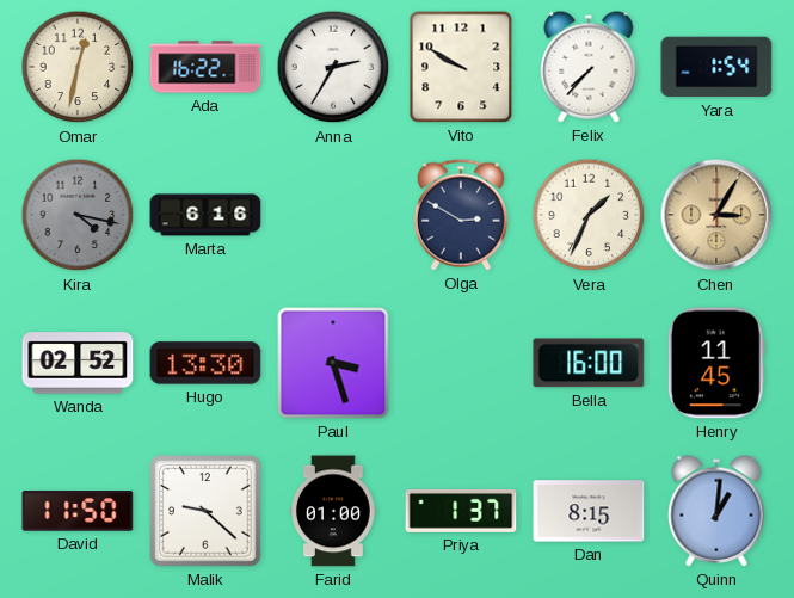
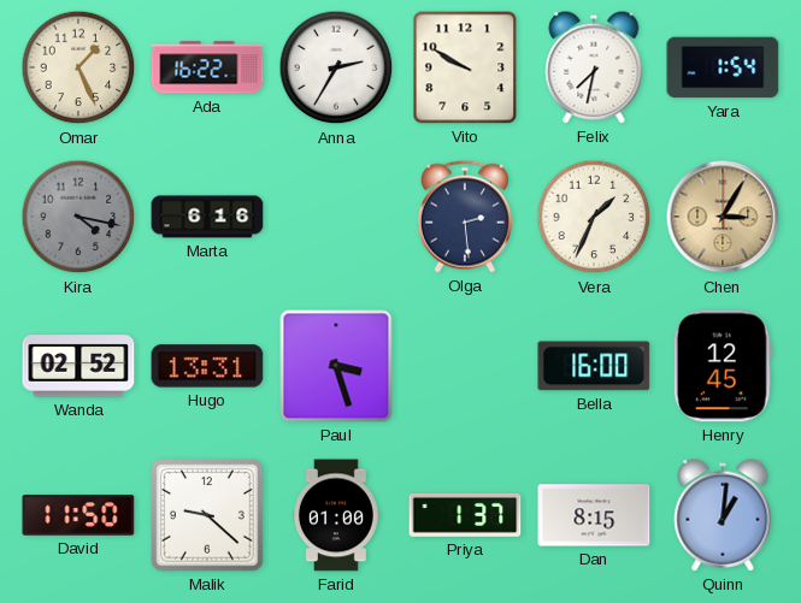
Omar: 12:32 -> 1:26 (78, 67)
Felix: 7:37 -> 7:32 (594, 67)
Olga: 2:50 -> 2:29 (465, 217)
Hugo: 13:30 -> 13:31 (207, 366)
Henry: 11:45 -> 12:45 (723, 366)
